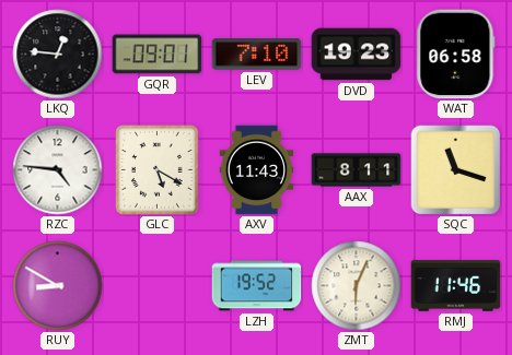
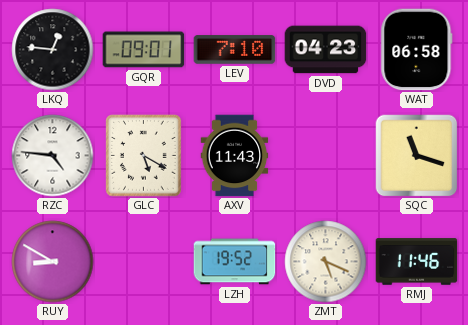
DVD: 19:23 -> 04:23 (326, 50)
AAX: 8:11 -> none (357, 170)
ZMT: 6:04 -> 5:19 (326, 262)
